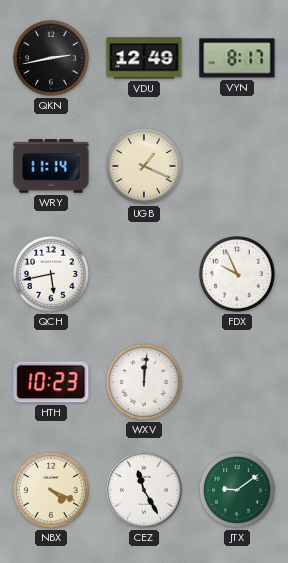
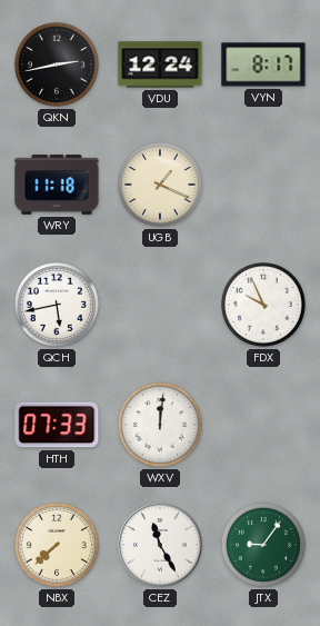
VDU: 12:49 -> 12:24 (160, 64)
WRY: 11:14 -> 11:18 (57, 185)
HTH: 10:23 -> 07:33 (57, 425)
NBX: 4:19 -> 7:38 (57, 545)
JTX: 9:09 -> 9:06 (263, 545)
